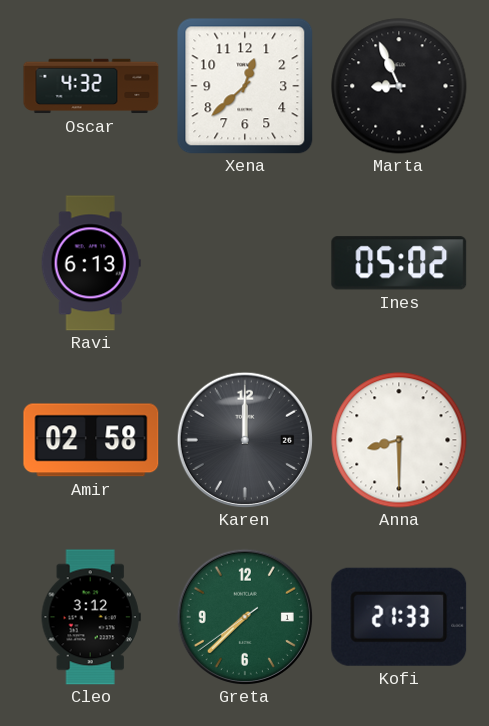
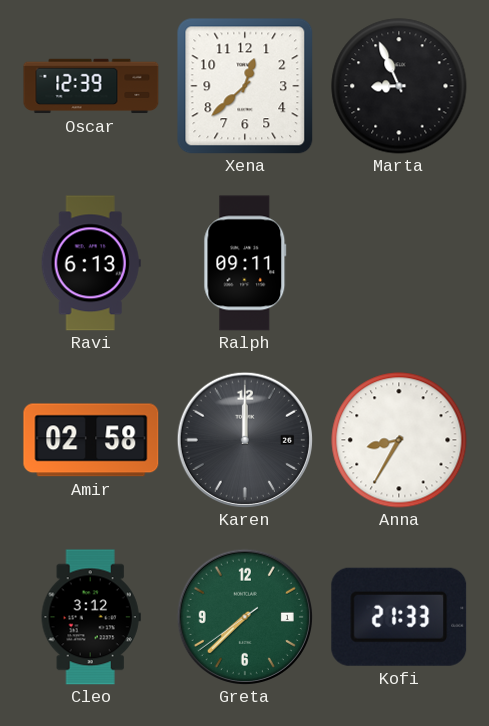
Oscar: 4:32 -> 12:39 (91, 86)
Ralph: none -> 09:11 (245, 263)
Ines: 05:02 -> none (399, 263)
Anna: 8:30 -> 8:35 (399, 440)
